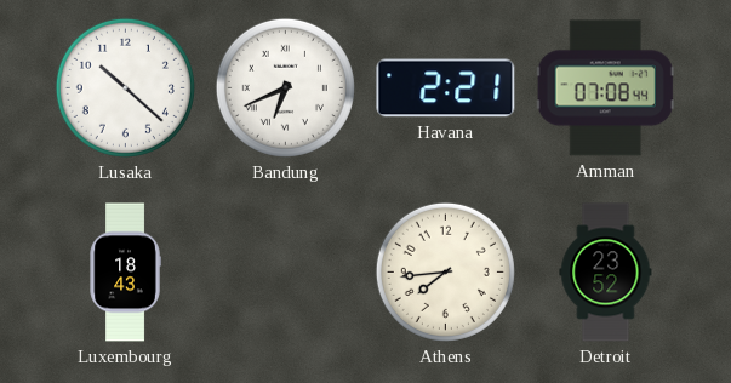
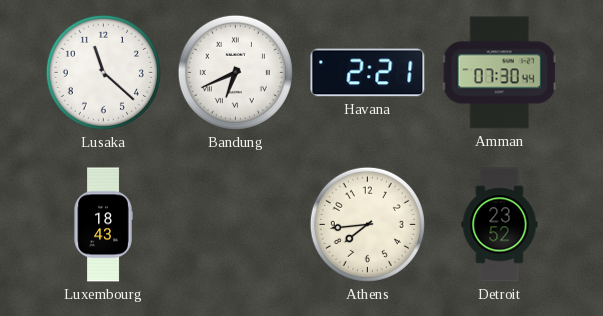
Lusaka: 10:22 -> 11:22 (103, 72)
Amman: 07:08 -> 07:30 (499, 73)
